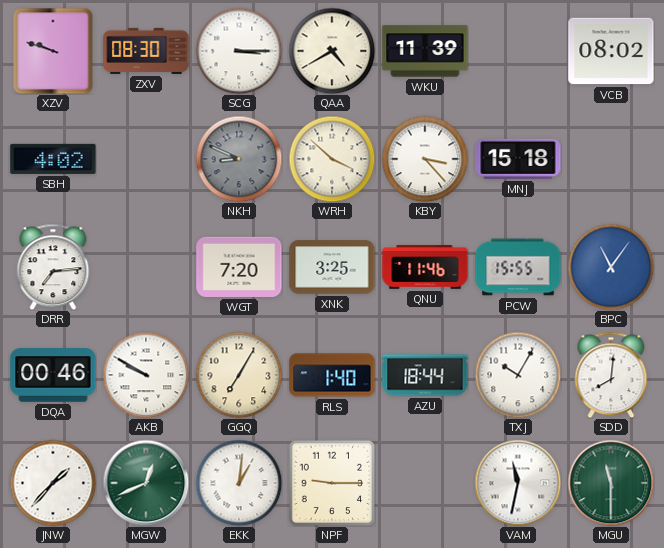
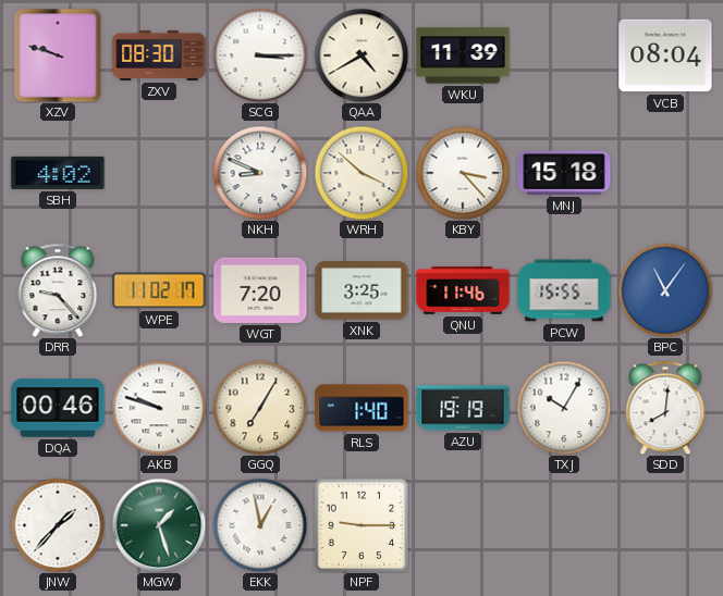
VCB: 08:02 -> 08:04 (665, 55)
NKH dial: grey -> white (260, 173)
DRR: 7:14 -> 9:23 (58, 290)
WPE: none -> 11:02 (159, 290)
AKB: 9:50 -> 9:48 (159, 408)
AZU: 18:44 -> 19:19 (463, 408)
MGW: 12:41 -> 1:27 (159, 525)
EKK: 1:01 -> 12:58 (260, 525)
VAM: 11:32 -> none (518, 483)
MGU: 11:30 -> none (611, 483)
